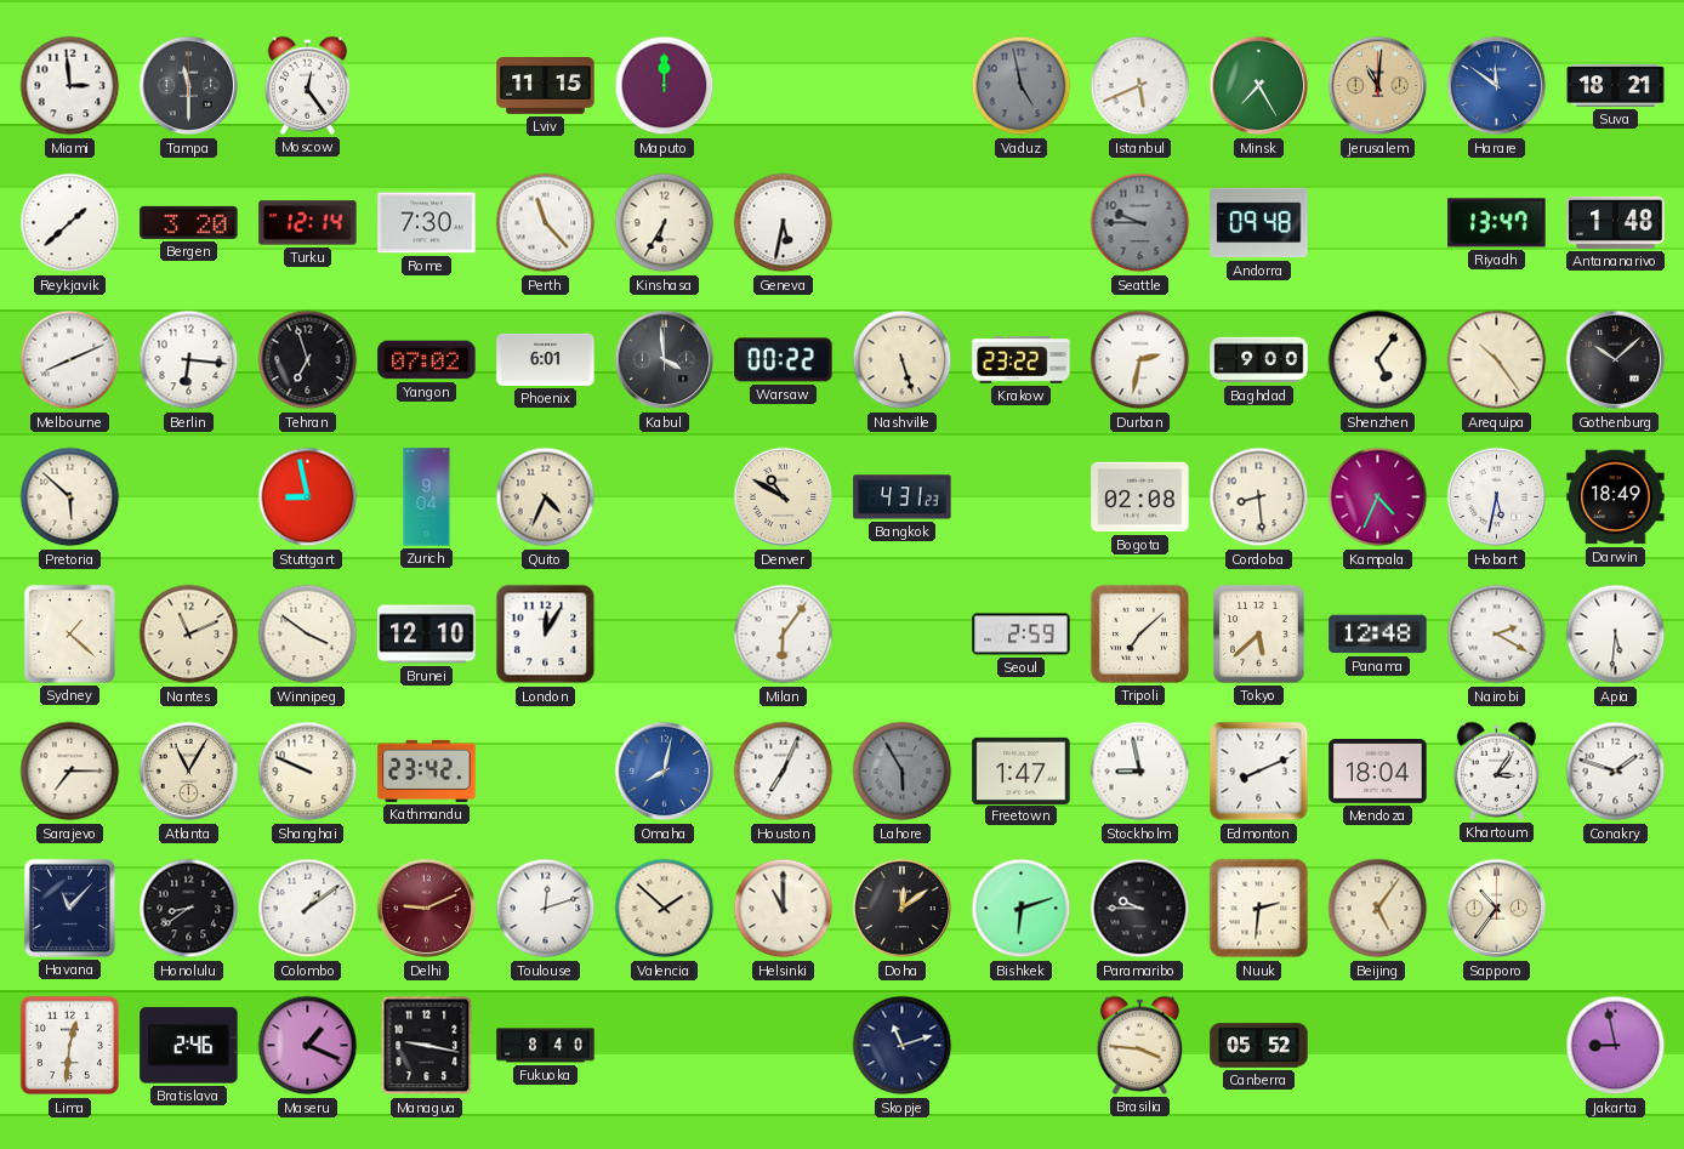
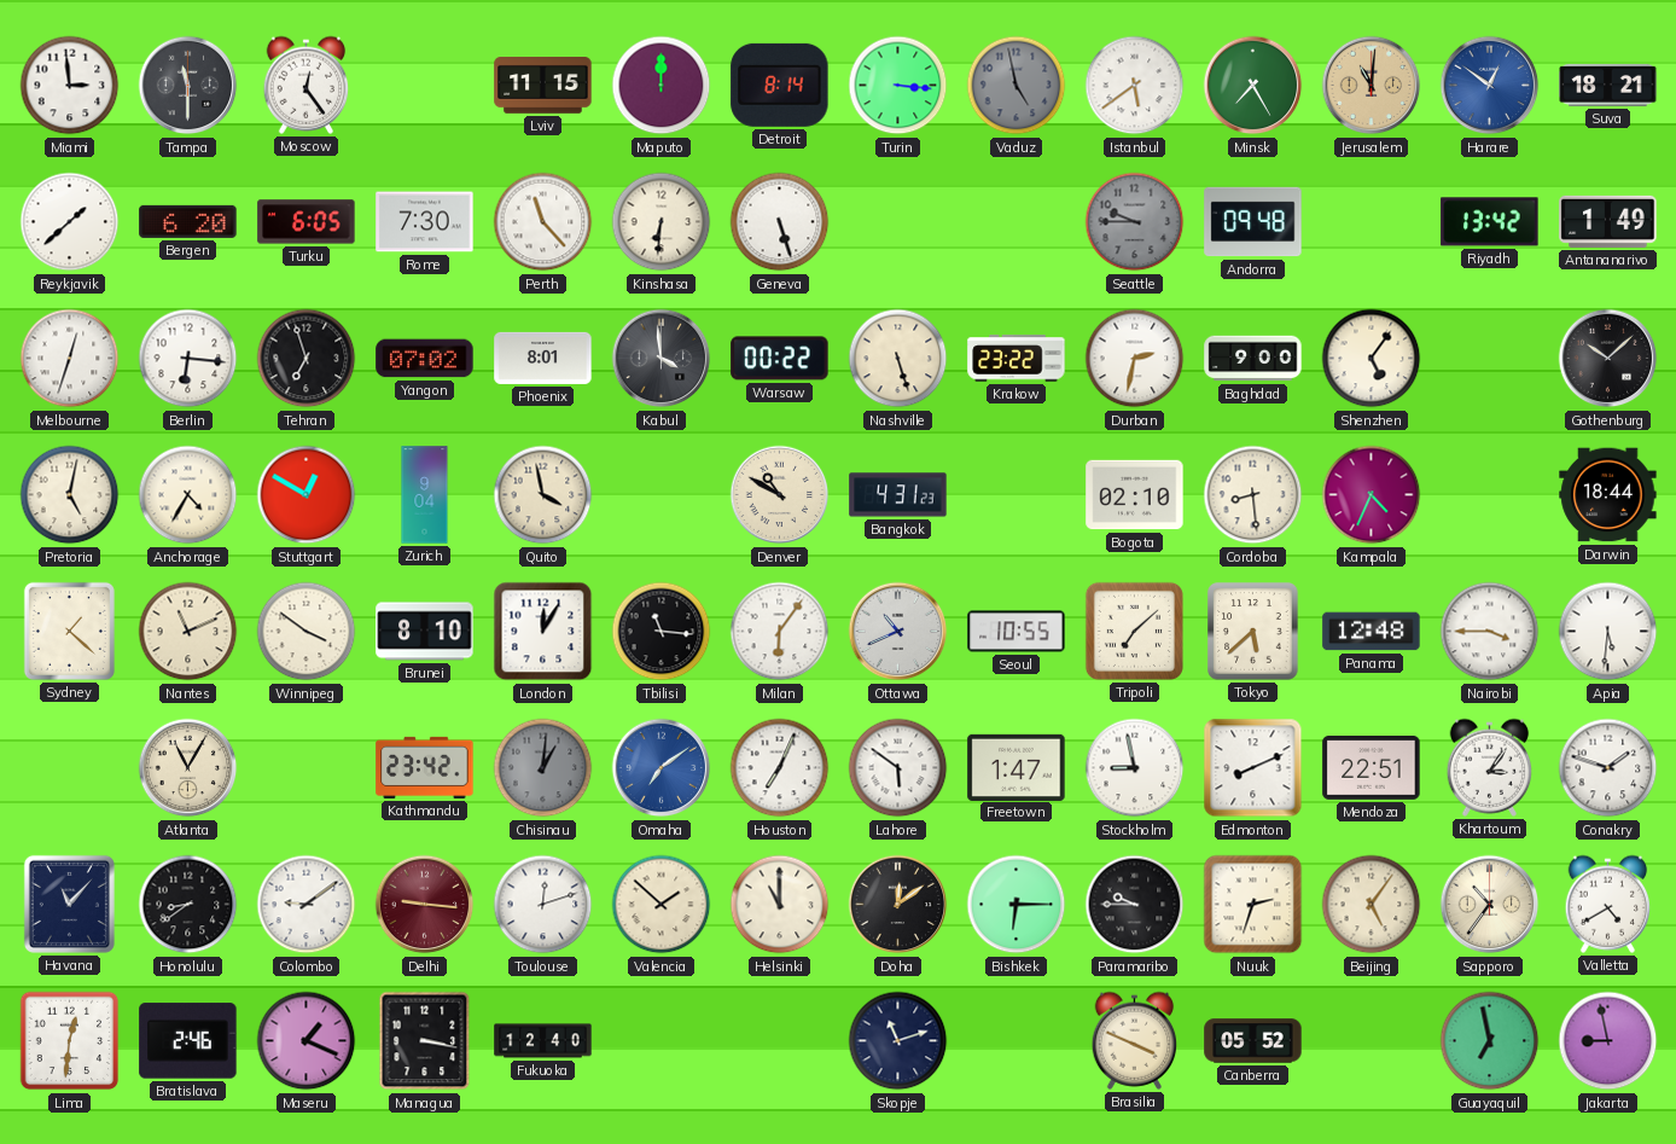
Detroit: none -> 8:14 (780, 85)
Turin: none -> 3:16 (898, 86)
Istanbul: 5:41 -> 5:39 (1135, 86)
Harare: 11:51 -> 12:51 (1490, 86)
Bergen: 3:20 -> 6:20 (188, 221)
Turku: 12:14 -> 6:05 (307, 222)
Kinshasa: 6:35 -> 6:31 (662, 222)
Geneva: 5:32 -> 5:27 (780, 222)
Riyadh: 13:47 -> 13:42 (1490, 222)
Antananarivo: 1:48 -> 1:49 (1608, 221)
Melbourne: 8:11 -> 12:33 (70, 359)
Phoenix: 6:01 -> 8:01 (543, 358)
Arequipa: 10:24 -> none (1497, 360)
Pretoria: 5:52 -> 5:02 (70, 495)
Anchorage: none -> 4:35 (188, 495)
Stuttgart: 8:58 -> 12:50 (307, 495)
Quito: 4:34 -> 3:58 (543, 495)
Bogota: 02:08 -> 02:10 (1135, 495)
Hobart: 5:32 -> none (1497, 497)
Darwin: 18:49 -> 18:44 (1608, 495)
Brunei: 12:10 -> 8:10 (425, 632)
Tbilisi: none -> 11:16 (662, 632)
Ottawa: none -> 10:41 (898, 632)
Seoul: 2:59 -> 10:55 (1017, 632)
Nairobi: 2:20 -> 3:45 (1490, 632)
Sarajevo: 7:15 -> none (70, 772)
Shanghai: 9:49 -> none (308, 772)
Chisinau: none -> 1:01 (543, 768)
Omaha: 8:02 -> 7:09 (662, 768)
Lahore: 5:55 -> 5:51 (898, 768)
Lahore dial: grey -> white (898, 768)
Mendoza: 18:04 -> 22:51 (1372, 768)
Colombo: 1:09 -> 9:09 (307, 905)
Delhi: 9:11 -> 9:16 (425, 905)
Bishkek: 6:12 -> 6:15 (1017, 905)
Nuuk: 2:31 -> 2:33 (1253, 905)
Valletta: none -> 4:40 (1608, 904)
Managua: 9:17 -> 3:17 (425, 1041)
Fukuoka: 8:40 -> 12:40 (543, 1041)
Brasilia: 3:46 -> 3:49 (1135, 1040)
Guayaquil: none -> 6:58 (1490, 1041)
